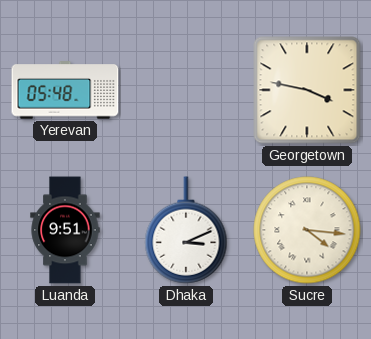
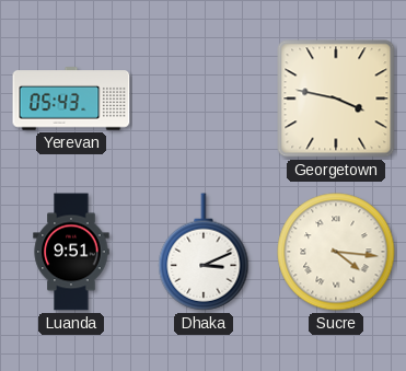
Yerevan: 05:48 -> 05:43 (71, 98)
